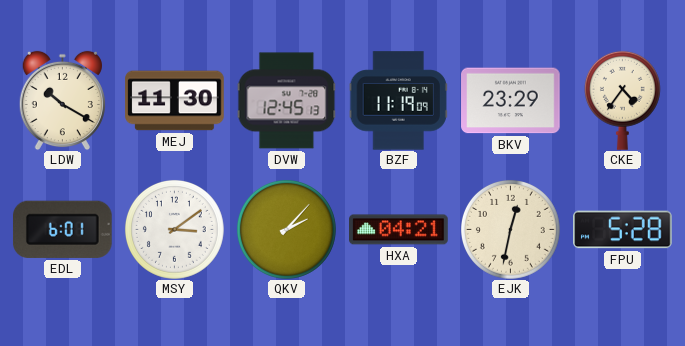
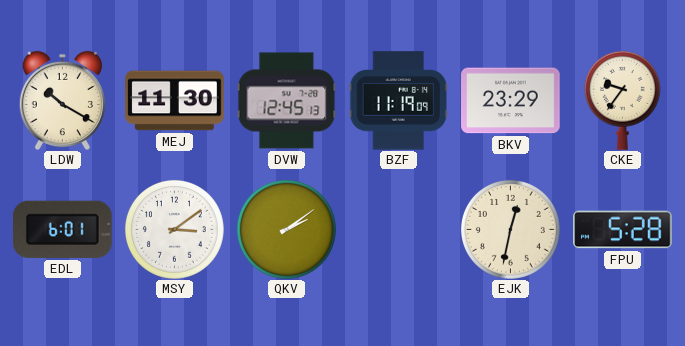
CKE: 4:36 -> 9:36 (622, 100)
QKV: 2:07 -> 2:09 (286, 229)
HXA: 04:21 -> none (399, 230)
